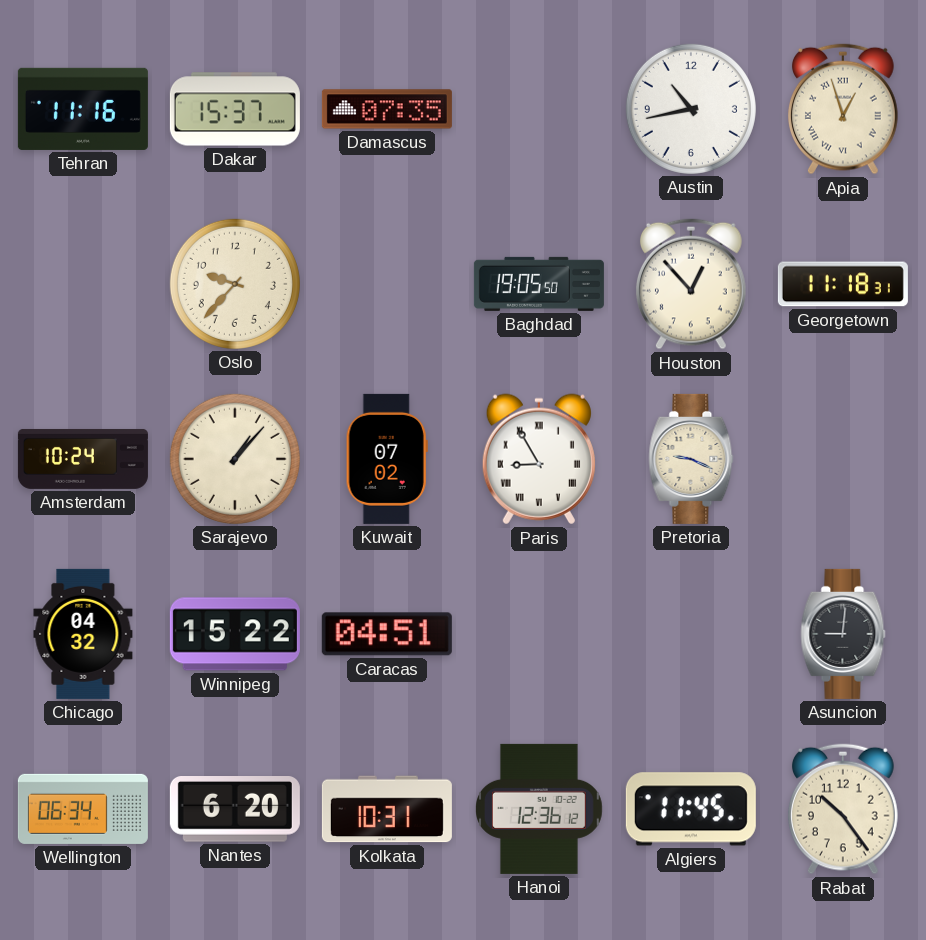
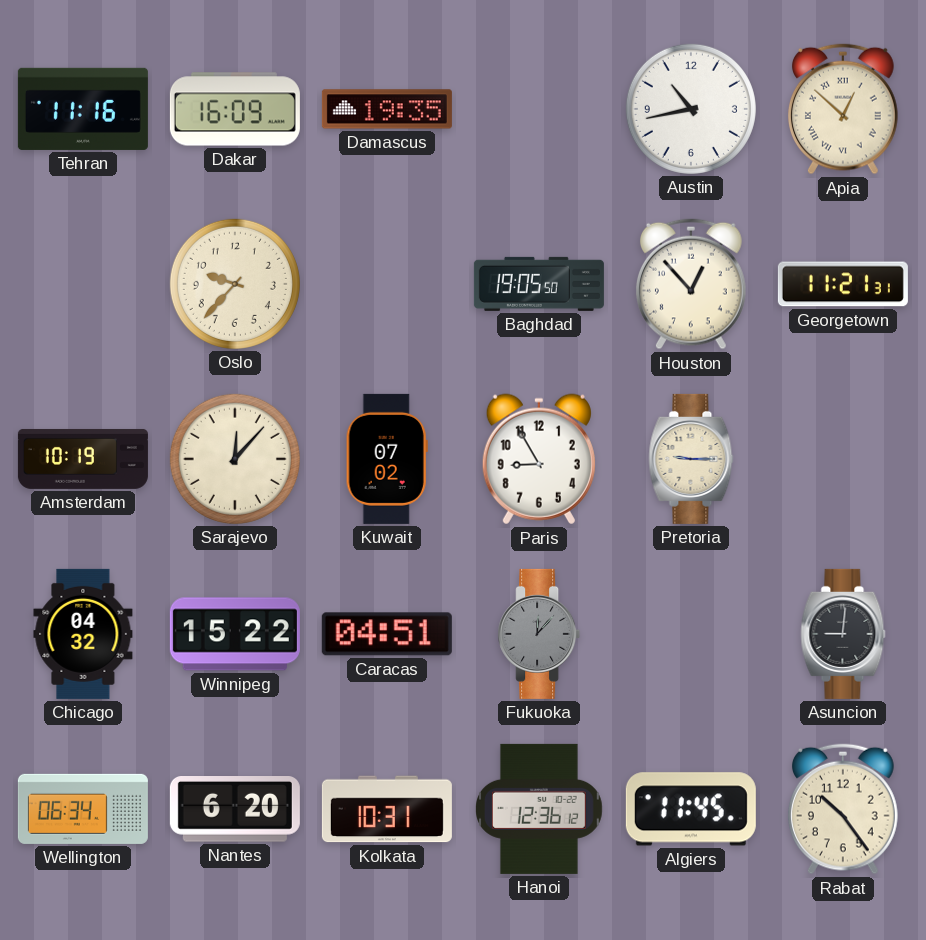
Dakar: 15:37 -> 16:09 (235, 109)
Damascus: 07:35 -> 19:35 (387, 109)
Apia: 12:57 -> 12:52 (843, 109)
Georgetown: 11:18 -> 11:21 (843, 284)
Amsterdam: 10:24 -> 10:19 (83, 459)
Sarajevo: 1:07 -> 12:07 (235, 459)
Paris numerals: Roman -> Arabic (539, 459)
Pretoria: 9:19 -> 9:15 (691, 459)
Fukuoka: none -> 12:07 (539, 634)
